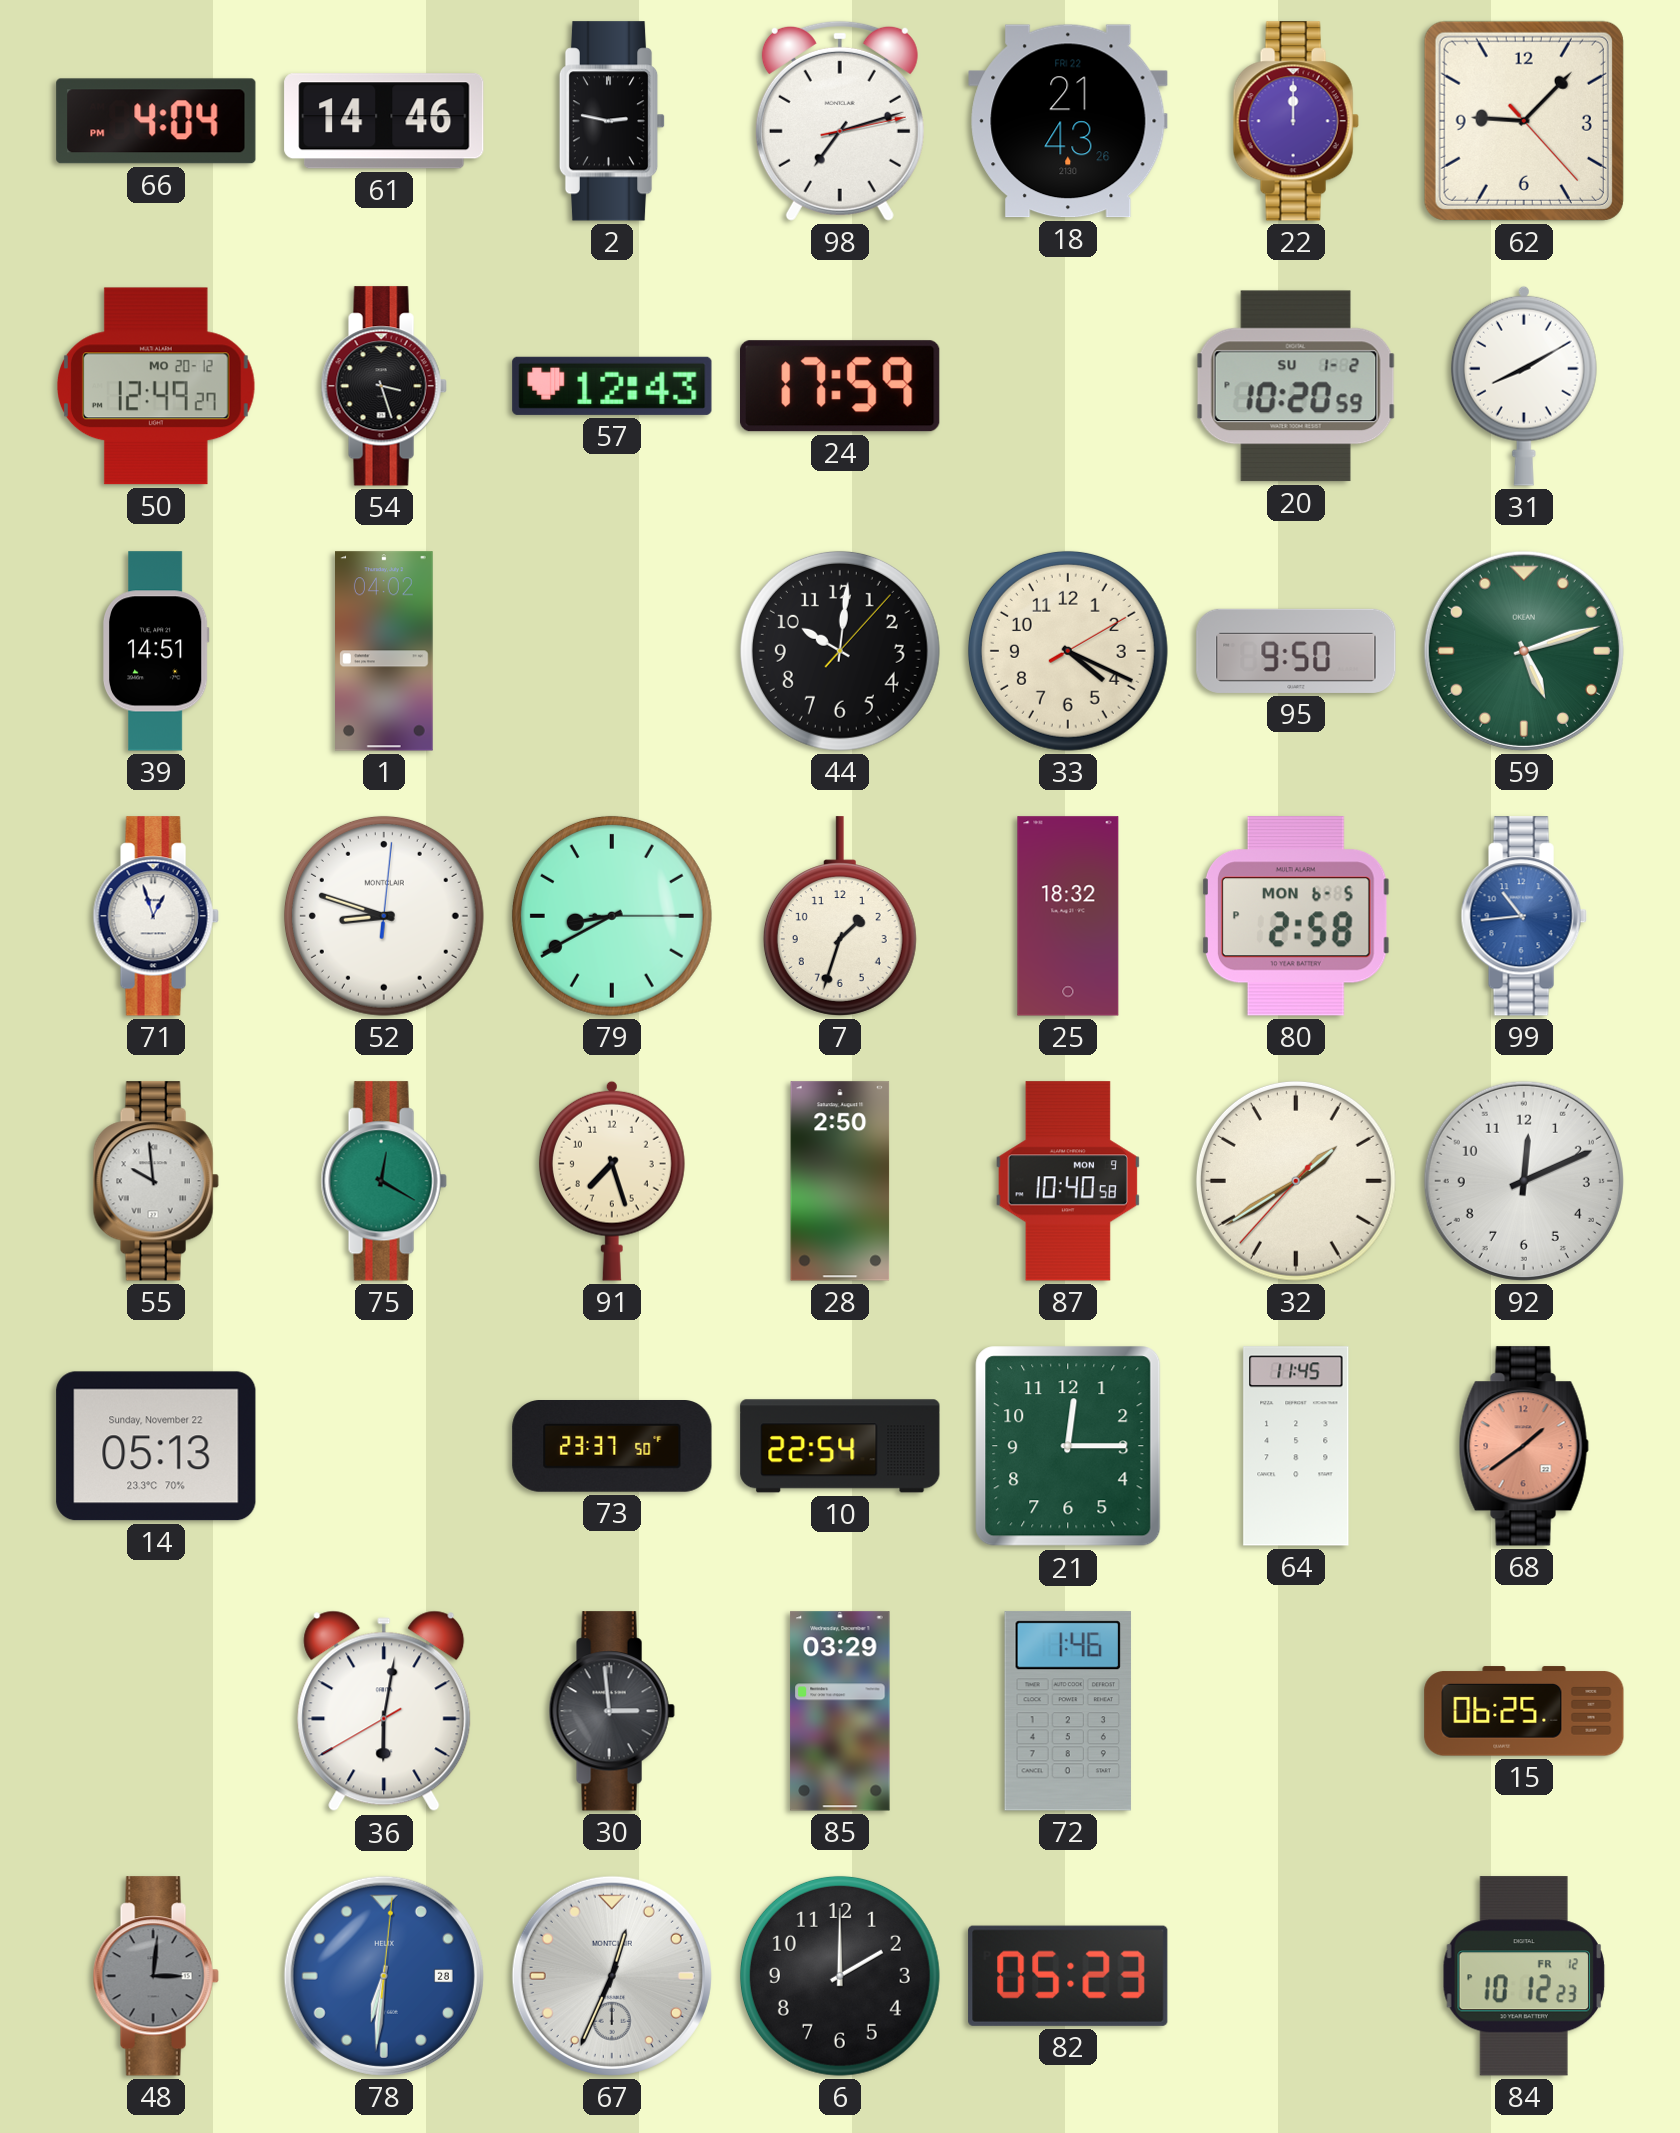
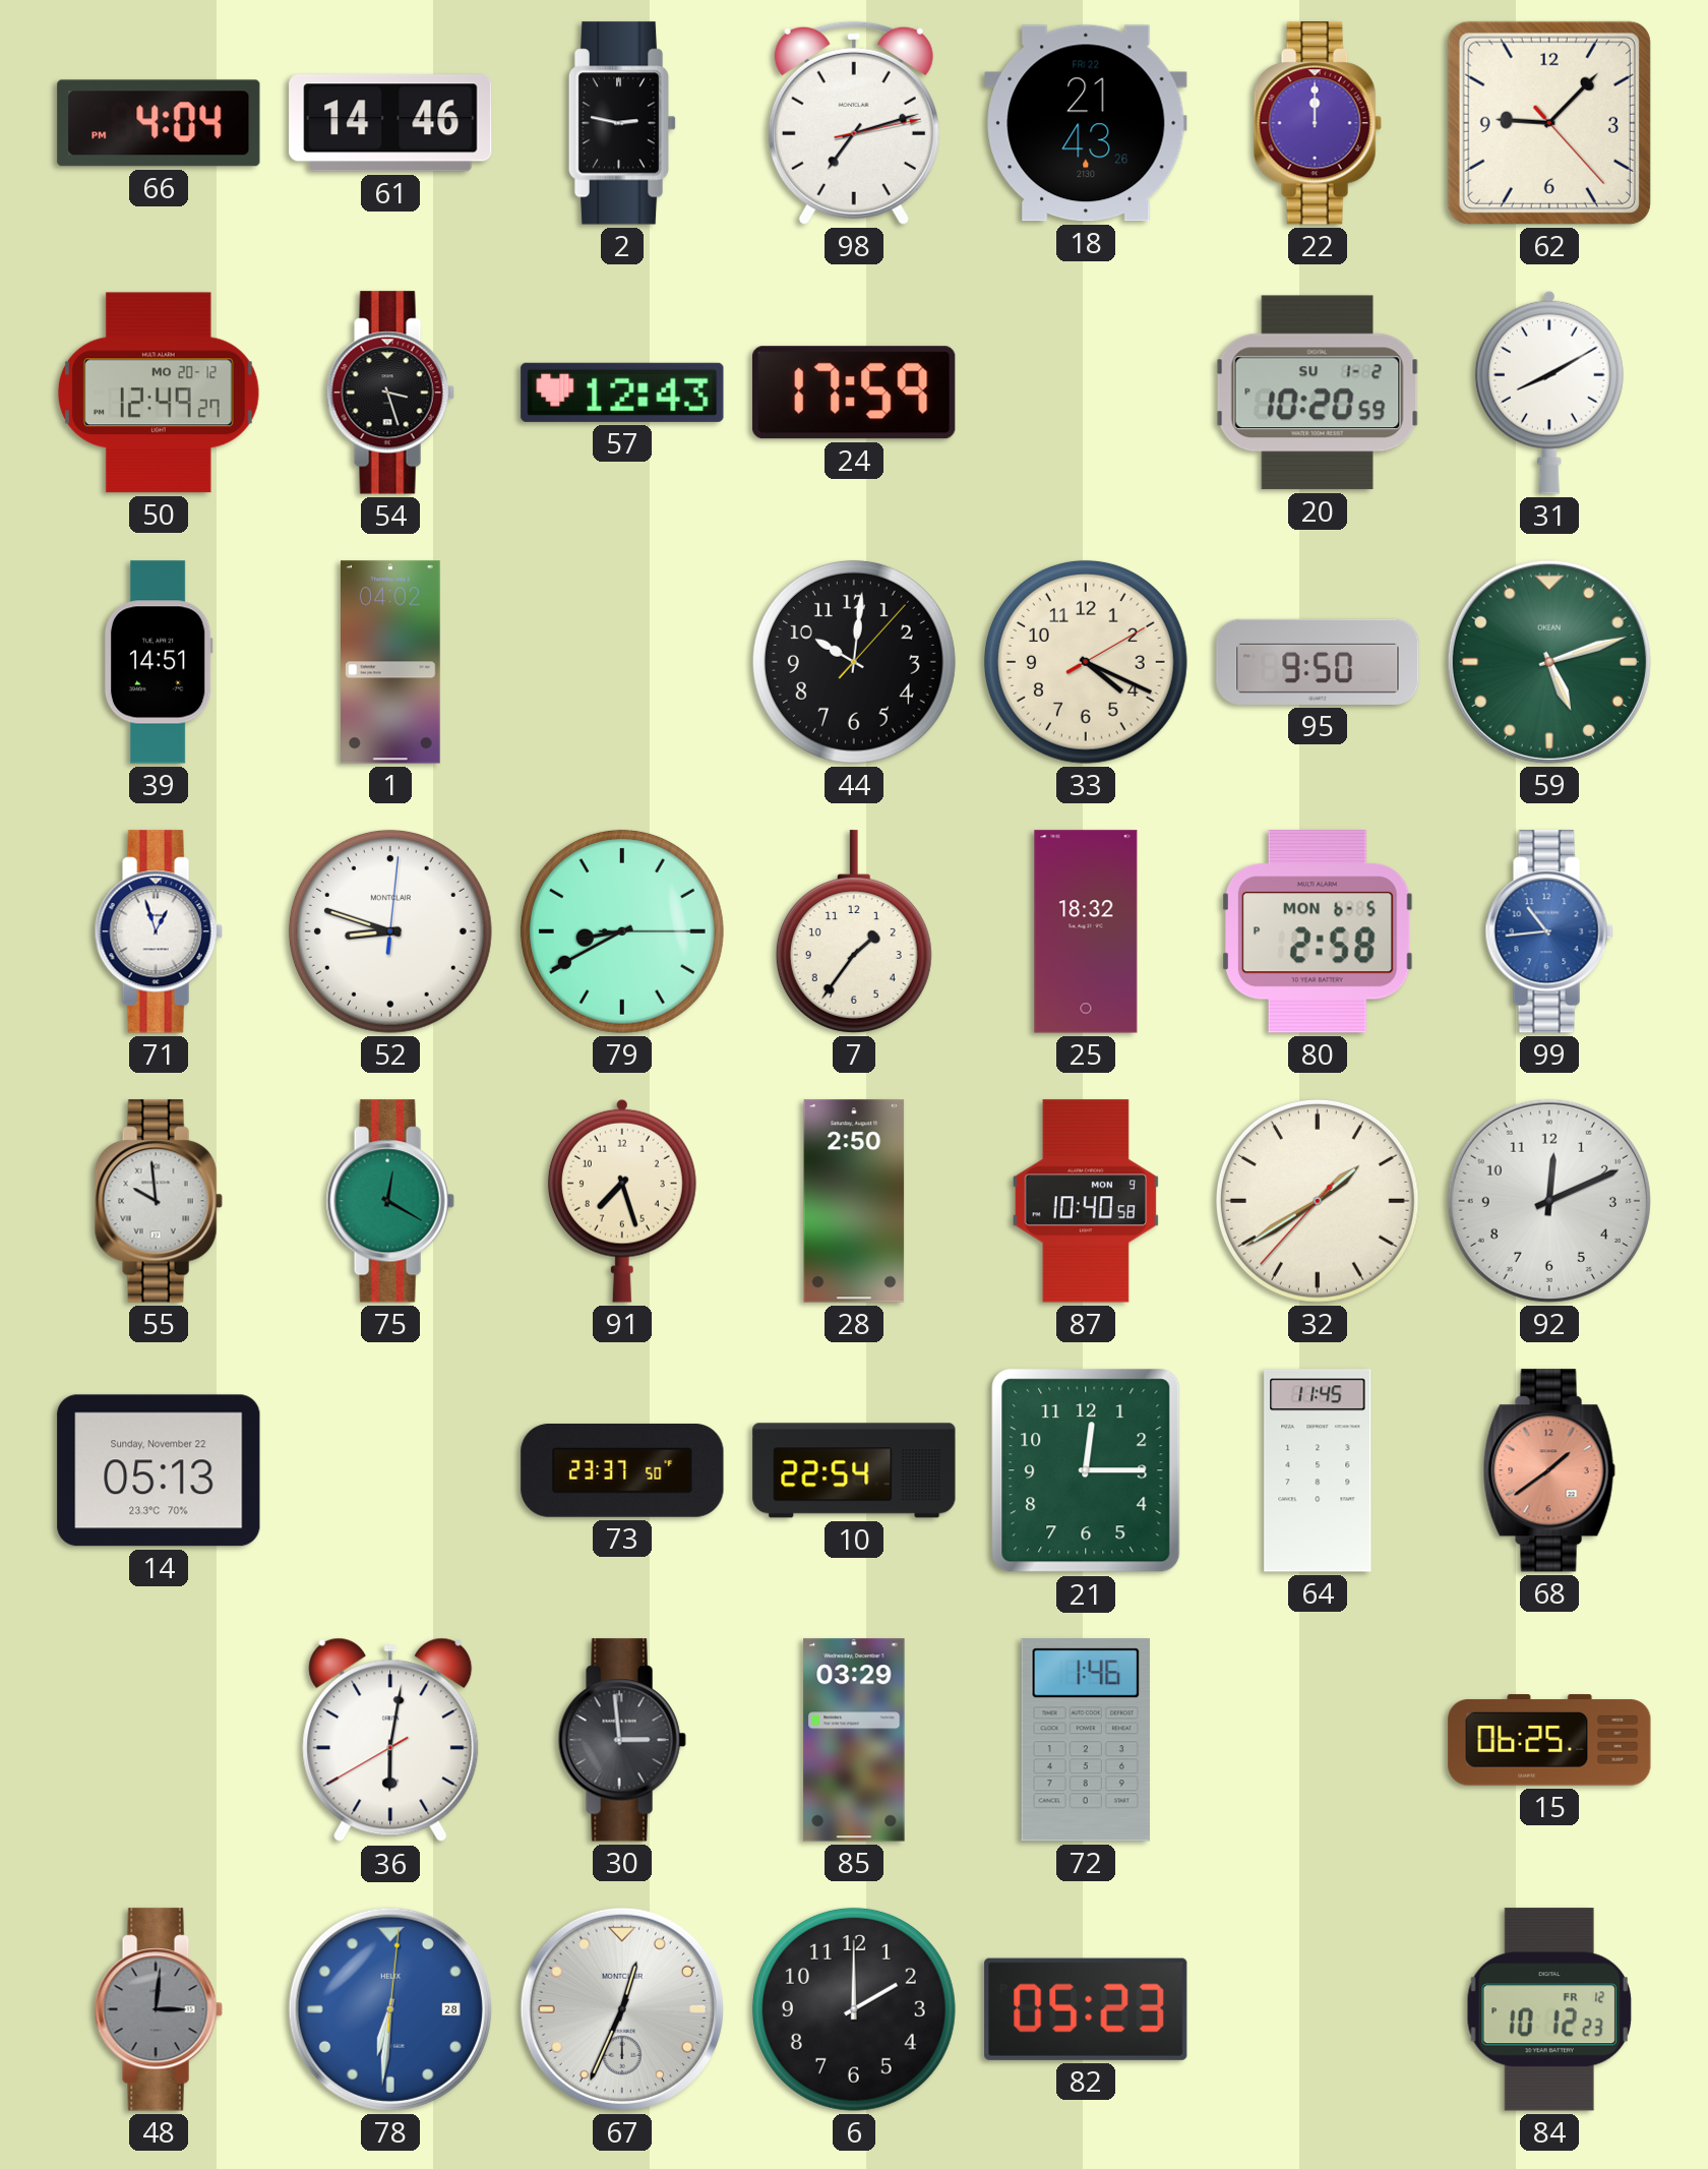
7: 1:33 -> 1:36 (854, 931)
